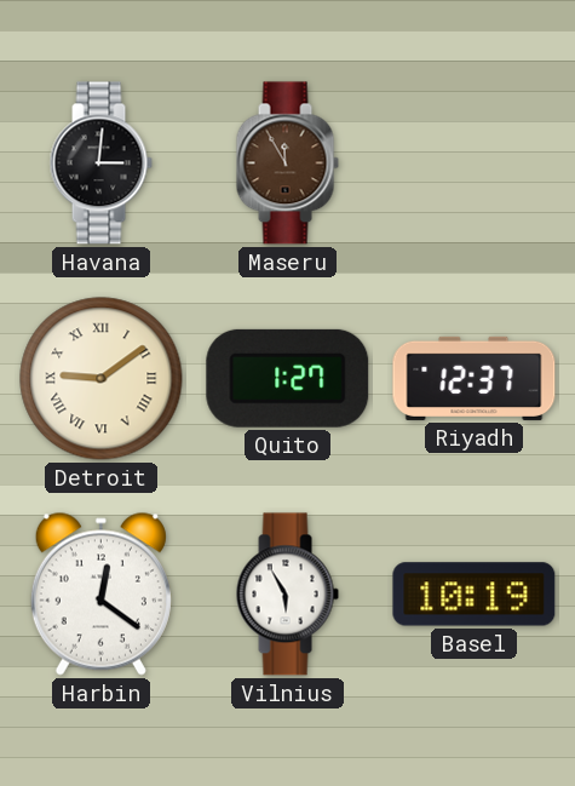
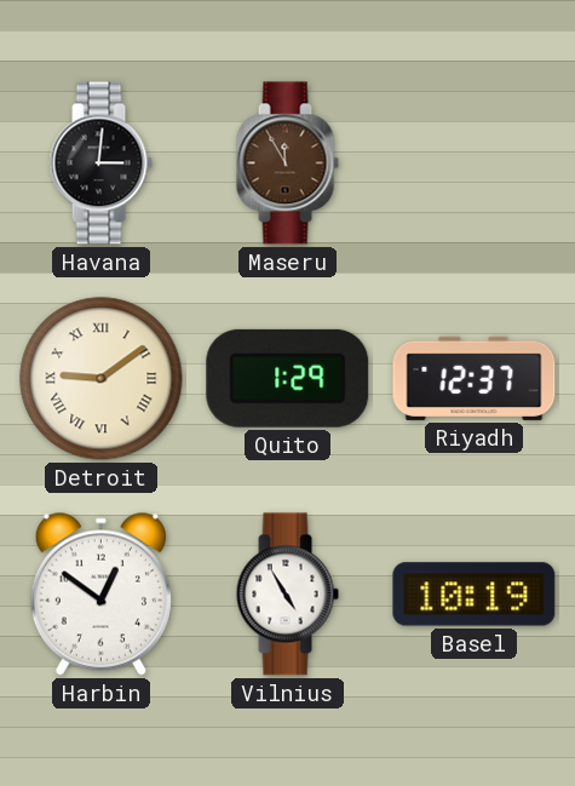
Quito: 1:27 -> 1:29 (288, 378)
Harbin: 12:21 -> 12:51 (100, 593)
Vilnius: 5:55 -> 4:55 (287, 595)
